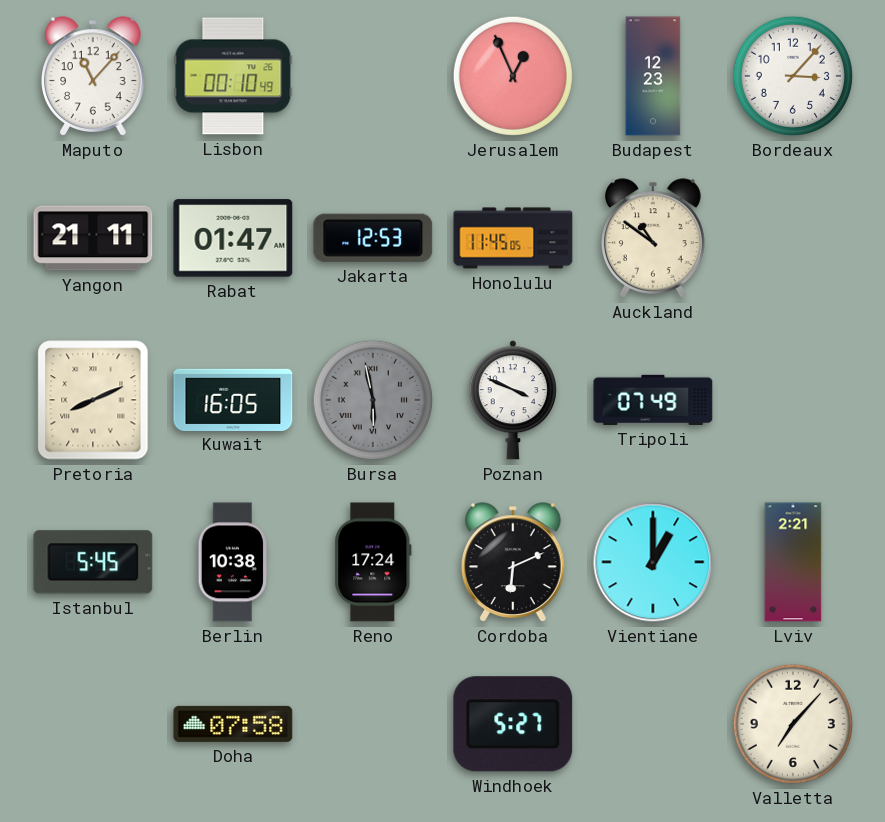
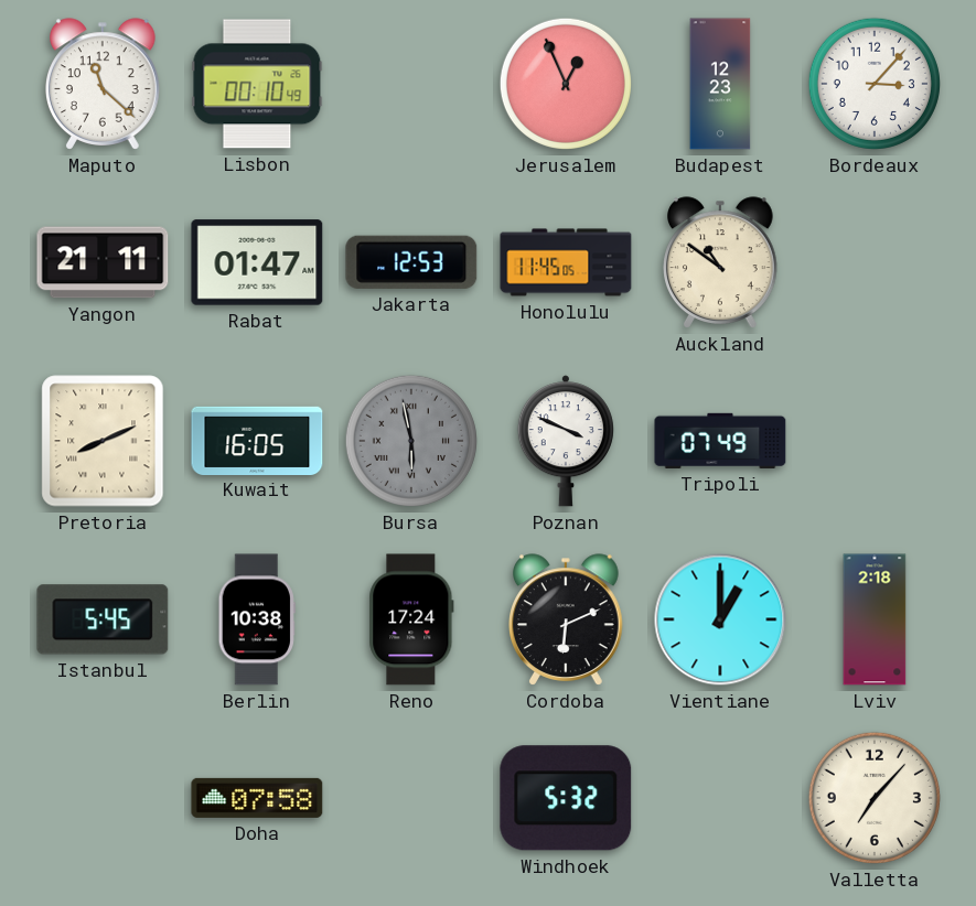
Maputo: 11:07 -> 11:22 (104, 84)
Lviv: 2:21 -> 2:18 (875, 619)
Windhoek: 5:27 -> 5:32 (566, 798)
